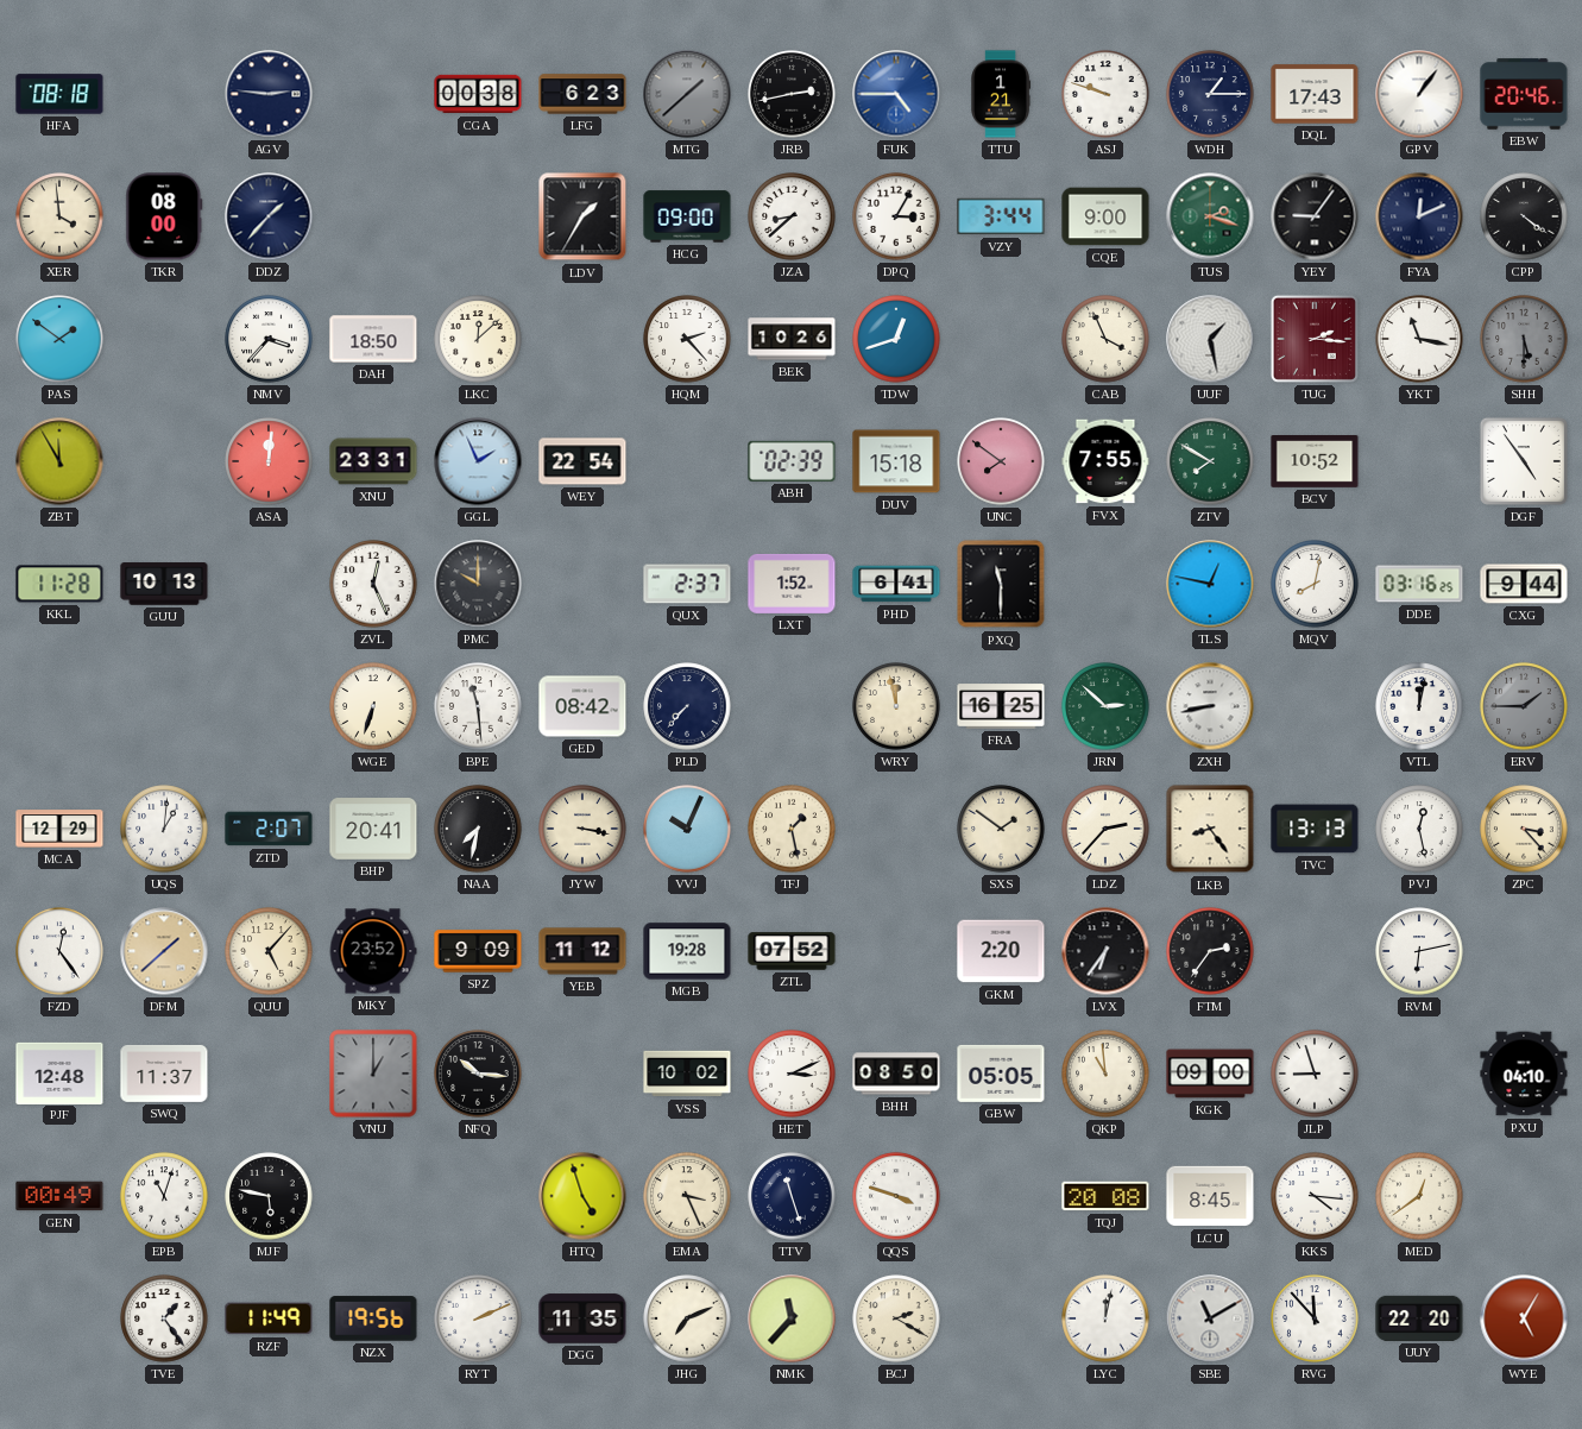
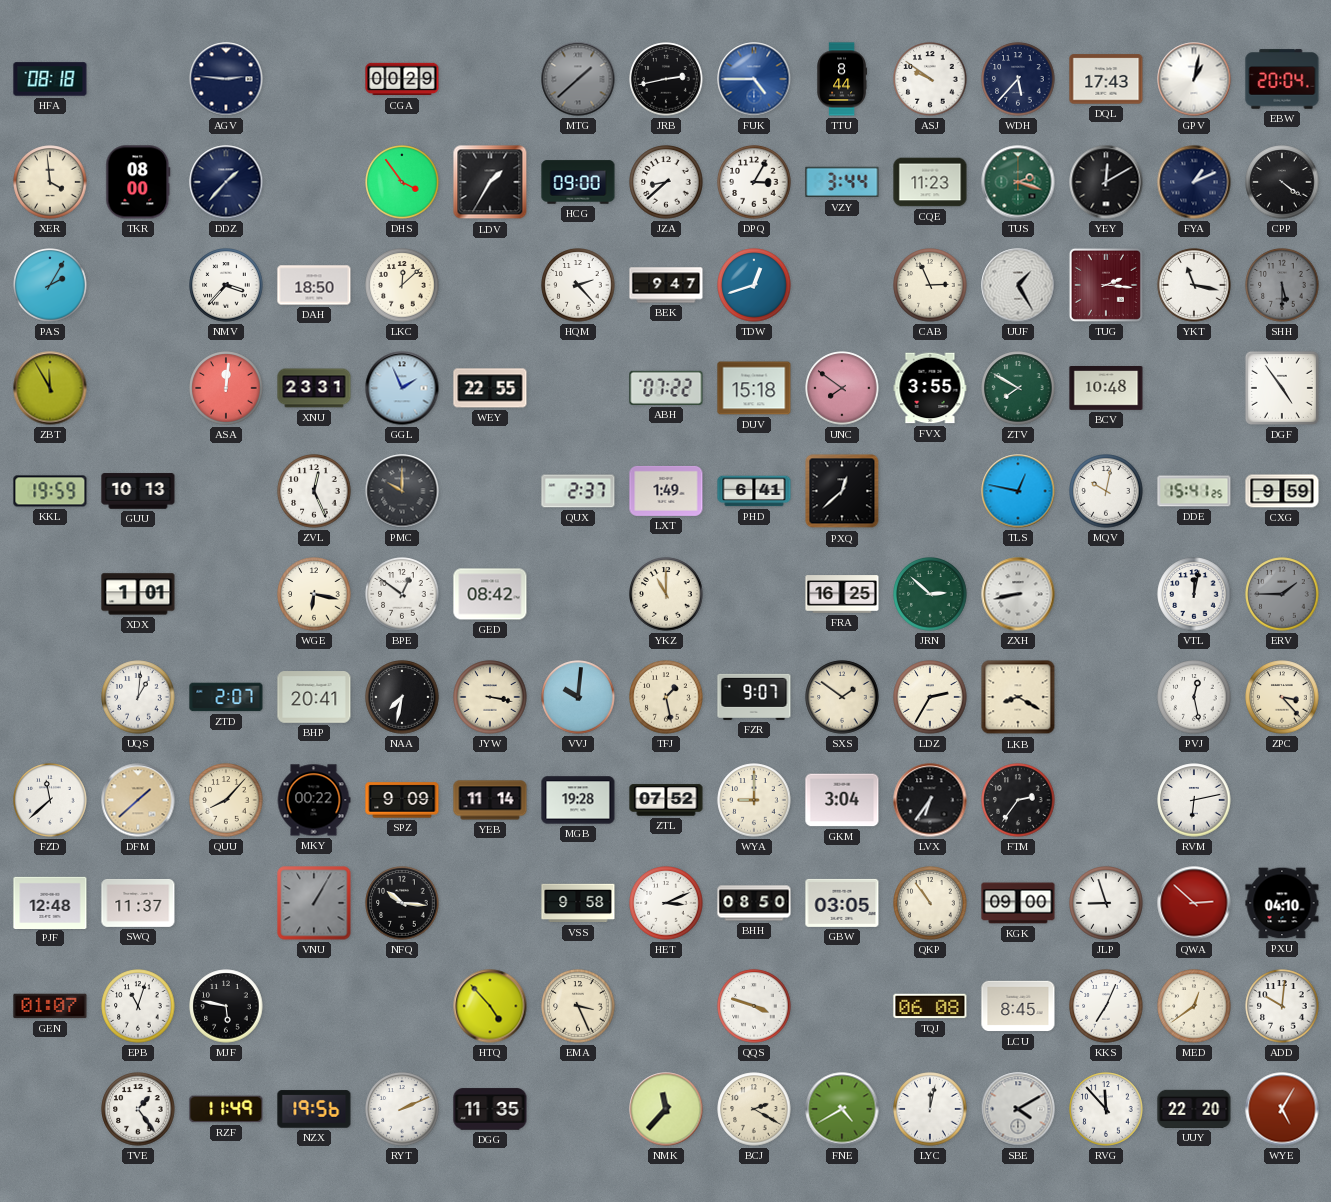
CGA: 00:38 -> 00:29 (402, 79)
LFG: 6:23 -> none (582, 94)
TTU: 1:21 -> 8:44 (842, 79)
ASJ: 9:48 -> 9:51 (930, 79)
WDH: 1:15 -> 5:37 (1018, 79)
GPV: 1:06 -> 1:02 (1194, 79)
EBW: 20:46 -> 20:04 (1282, 79)
DHS: none -> 3:54 (402, 182)
CQE: 9:00 -> 11:23 (930, 182)
YEY: 9:06 -> 12:10 (1106, 182)
FYA: 12:11 -> 1:11 (1194, 182)
PAS: 1:51 -> 2:05 (50, 285)
BEK: 10:26 -> 9:47 (666, 285)
CAB: 3:56 -> 2:56 (930, 285)
UUF: 1:28 -> 1:25 (1018, 285)
WEY: 22:54 -> 22:55 (490, 388)
ABH: 02:39 -> 07:22 (666, 388)
FVX: 7:55 -> 3:55 (930, 388)
BCV: 10:52 -> 10:48 (1106, 388)
KKL: 11:28 -> 19:59 (50, 491)
LXT: 1:52 -> 1:49 (666, 491)
PXQ: 11:30 -> 12:38 (842, 491)
MQV: 8:02 -> 10:02 (1106, 491)
DDE: 03:16 -> 15:41 (1194, 491)
CXG: 9:44 -> 9:59 (1282, 491)
XDX: none -> 1:01 (138, 594)
WGE: 6:33 -> 6:17 (314, 594)
BPE: 11:29 -> 12:51 (402, 594)
PLD: 7:37 -> none (687, 706)
YKZ: none -> 11:00 (666, 594)
WRY: 11:58 -> none (896, 706)
MCA: 12:29 -> none (59, 829)
VVJ: 10:04 -> 10:01 (578, 697)
FZR: none -> 9:07 (754, 697)
LDZ: 2:37 -> 2:35 (930, 697)
LKB: 8:24 -> 8:20 (1018, 697)
TVC: 13:13 -> none (1315, 829)
FZD: 12:24 -> 11:38 (50, 800)
QUU: 5:07 -> 8:07 (226, 800)
MKY: 23:52 -> 00:22 (314, 800)
YEB: 11:12 -> 11:14 (490, 800)
WYA: none -> 9:00 (754, 800)
GKM: 2:20 -> 3:04 (842, 800)
VNU: 1:00 -> 1:05 (314, 903)
VSS: 10:02 -> 9:58 (578, 903)
GBW: 05:05 -> 03:05 (842, 903)
QKP: 10:59 -> 10:54 (930, 903)
QWA: none -> 2:52 (1194, 903)
GEN: 00:49 -> 01:07 (50, 1006)
HTQ: 4:57 -> 4:53 (490, 1006)
TTV: 11:27 -> none (792, 1196)
TQJ: 20:08 -> 06:08 (930, 1006)
KKS: 4:16 -> 7:04 (1106, 1006)
ADD: none -> 10:01 (1282, 1006)
JHG: 7:11 -> none (687, 1318)
FNE: none -> 4:40 (842, 1109)
SBE: 11:10 -> 4:10 (1018, 1109)
